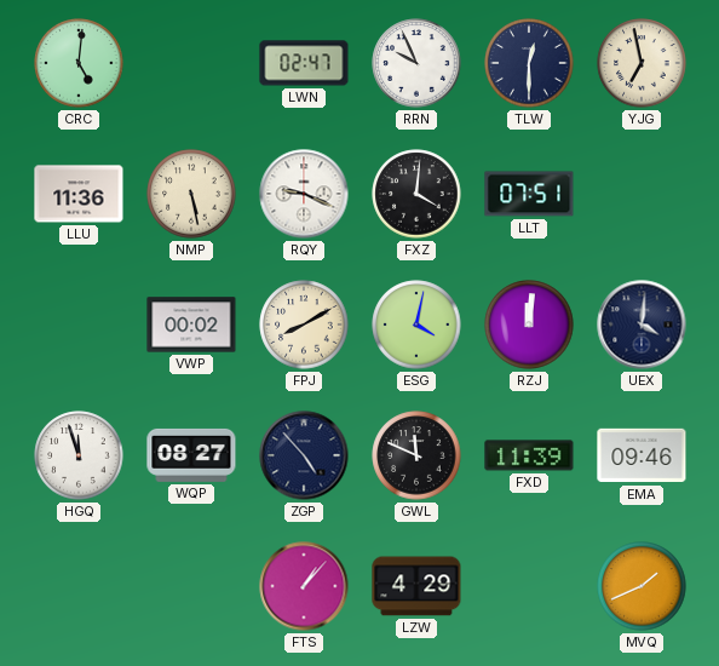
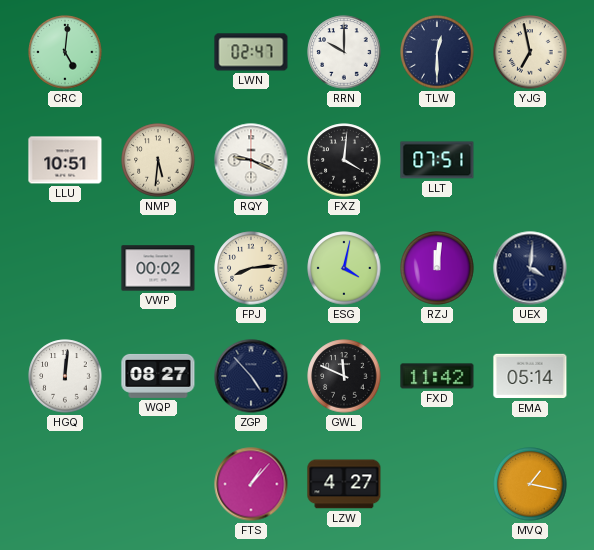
RRN: 9:56 -> 10:00 (344, 52)
LLU: 11:36 -> 10:51 (65, 160)
NMP: 5:28 -> 5:31 (158, 160)
FPJ: 8:10 -> 8:14 (251, 268)
HGQ: 11:57 -> 12:01 (65, 376)
FXD: 11:39 -> 11:42 (437, 376)
EMA: 09:46 -> 05:14 (530, 376)
LZW: 4:29 -> 4:27 (344, 484)
MVQ: 1:41 -> 1:17 (530, 484)
